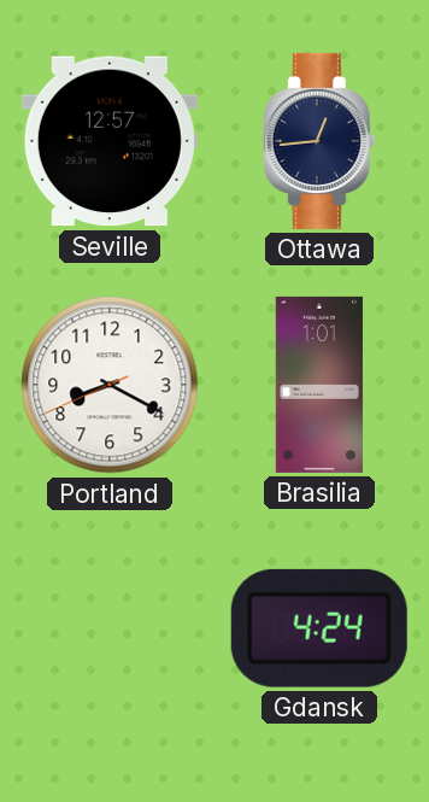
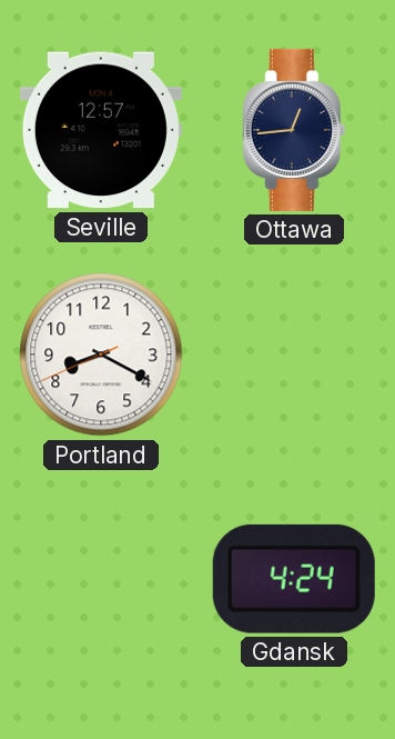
Brasilia: 1:01 -> none (319, 385)
